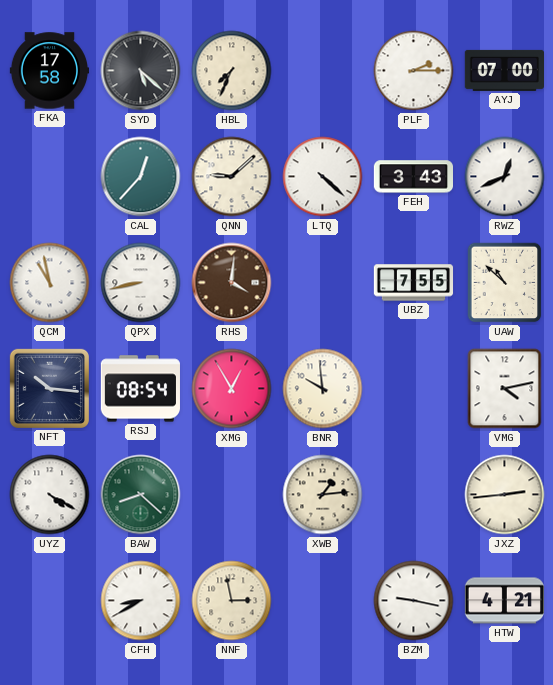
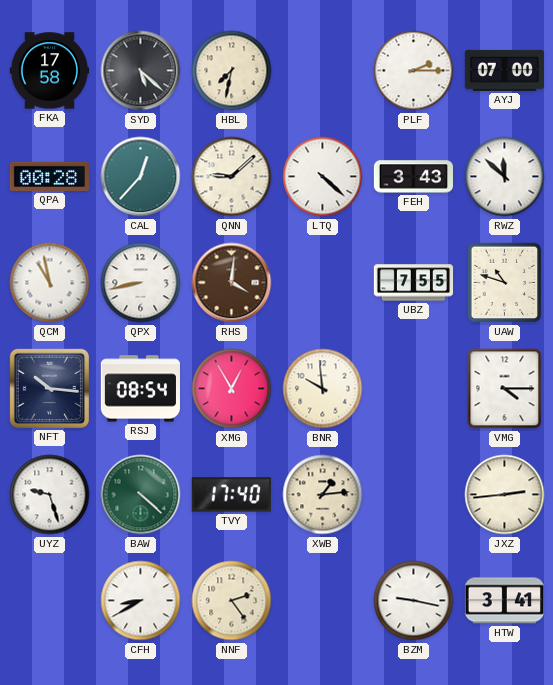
HBL: 7:34 -> 7:32 (232, 71)
QPA: none -> 00:28 (49, 176)
RWZ: 12:41 -> 11:52 (505, 177)
UAW: 10:52 -> 10:48 (505, 283)
VMG: 4:13 -> 4:15 (505, 389)
UYZ: 4:20 -> 9:27 (50, 495)
BAW: 8:22 -> 4:22 (141, 495)
TVY: none -> 17:40 (231, 495)
NNF: 2:58 -> 2:24 (232, 601)
HTW: 4:21 -> 3:41 (504, 601)
